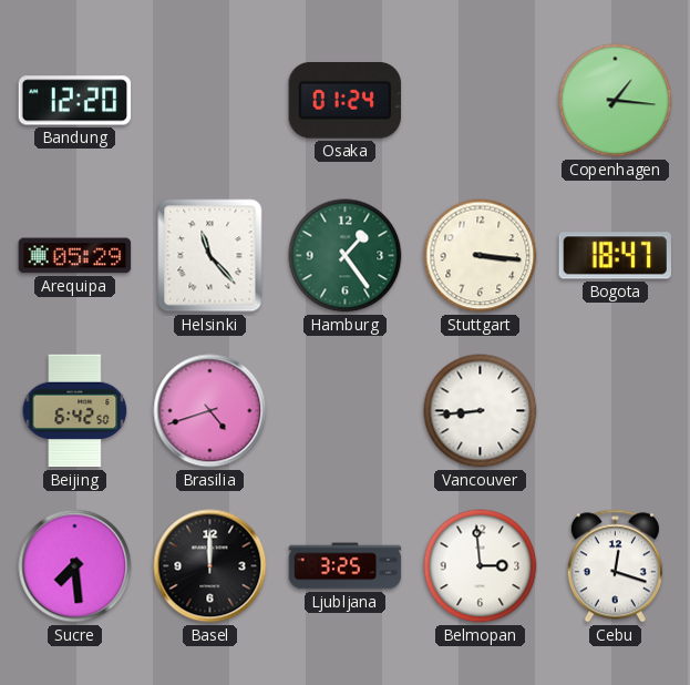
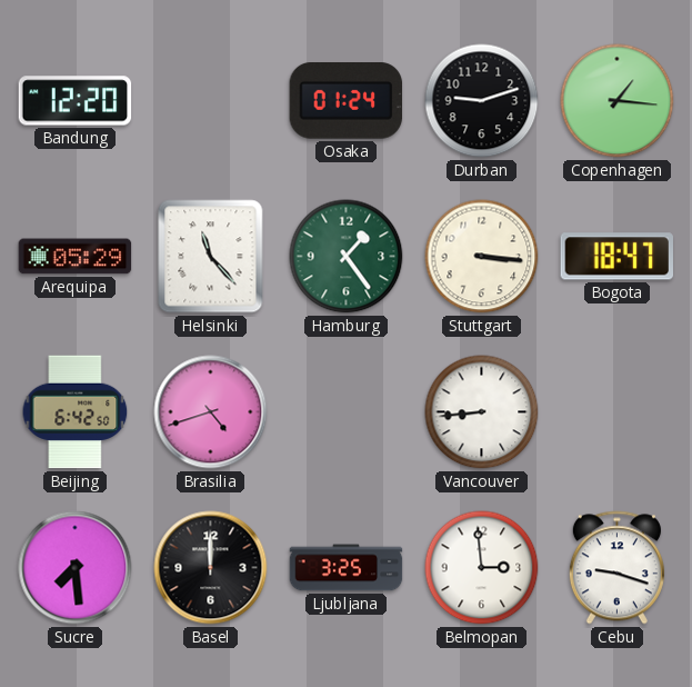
Durban: none -> 9:12 (482, 101)
Cebu: 12:18 -> 9:18 (616, 568)
